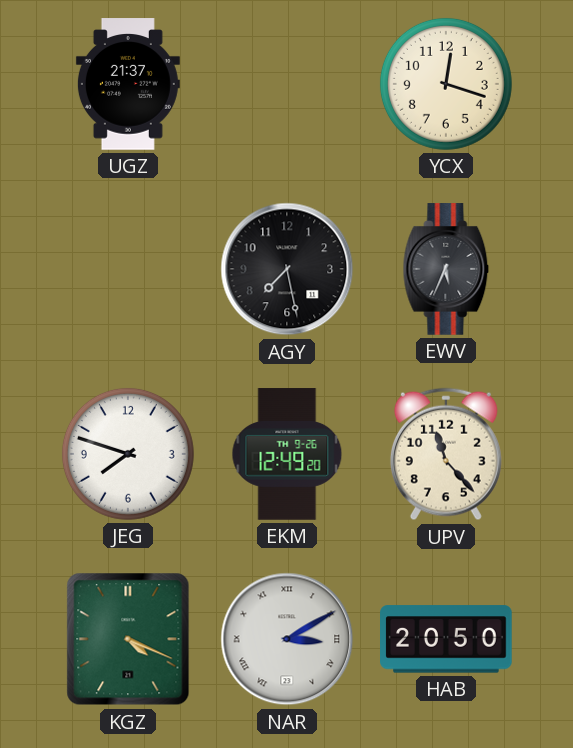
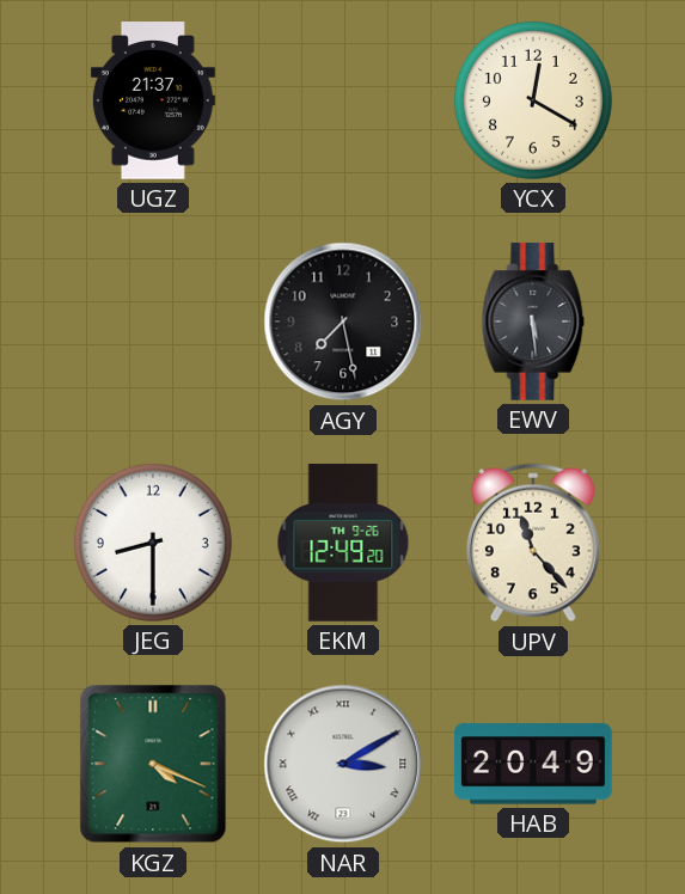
YCX: 12:18 -> 12:20 (533, 100)
EWV: 5:34 -> 5:29 (533, 322)
JEG: 7:48 -> 8:30 (153, 543)
HAB: 20:50 -> 20:49 (533, 764)
